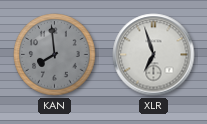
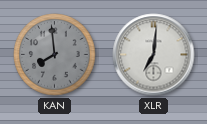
XLR: 6:57 -> 7:01 (154, 55)
